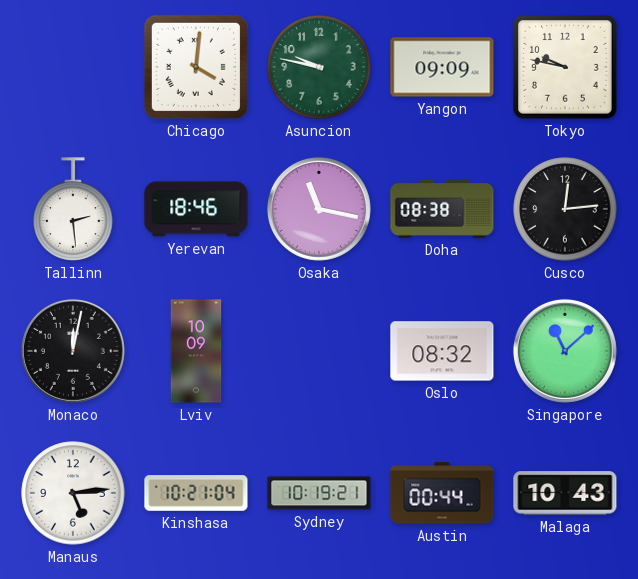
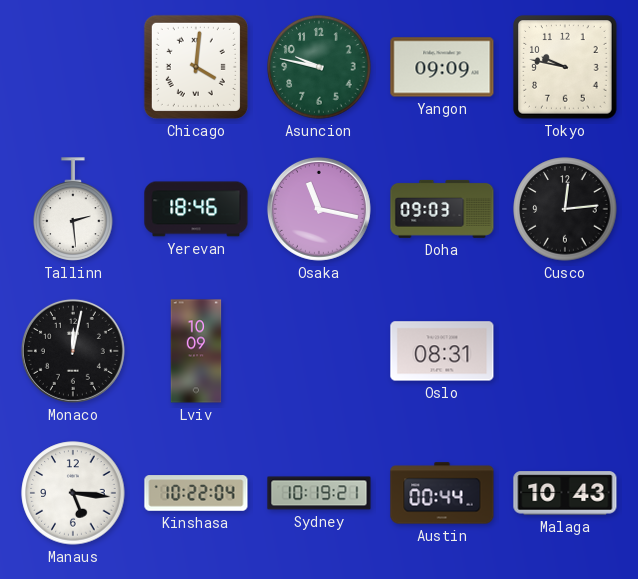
Doha: 08:38 -> 09:03 (442, 209)
Oslo: 08:32 -> 08:31 (442, 351)
Singapore: 11:08 -> none (565, 351)
Manaus: 5:14 -> 5:16 (73, 493)
Kinshasa: 10:21 -> 10:22 (196, 493)
